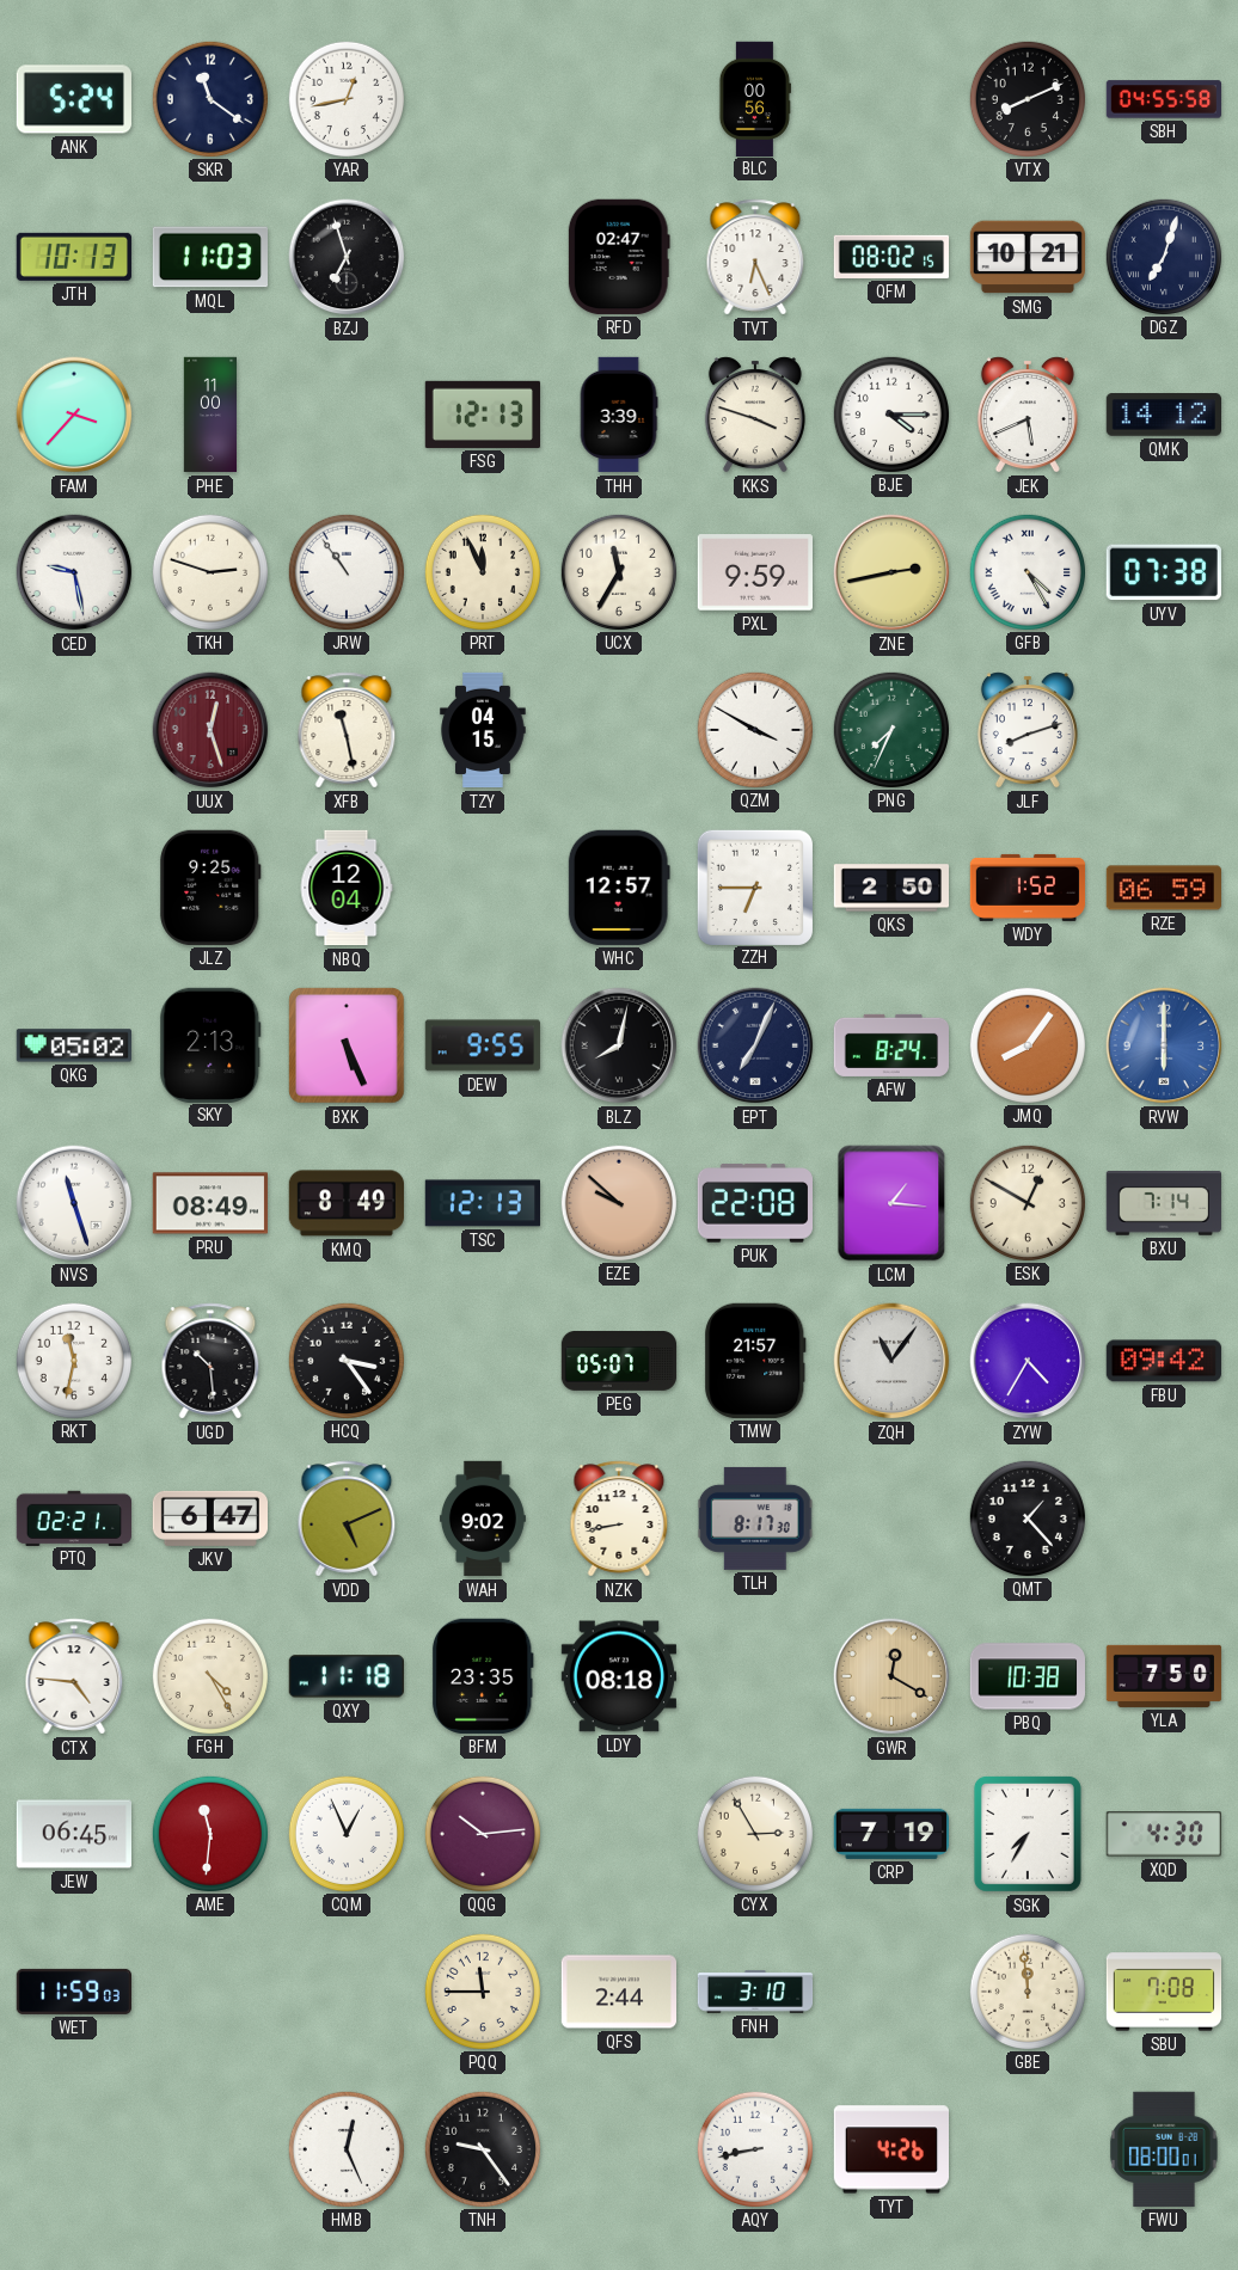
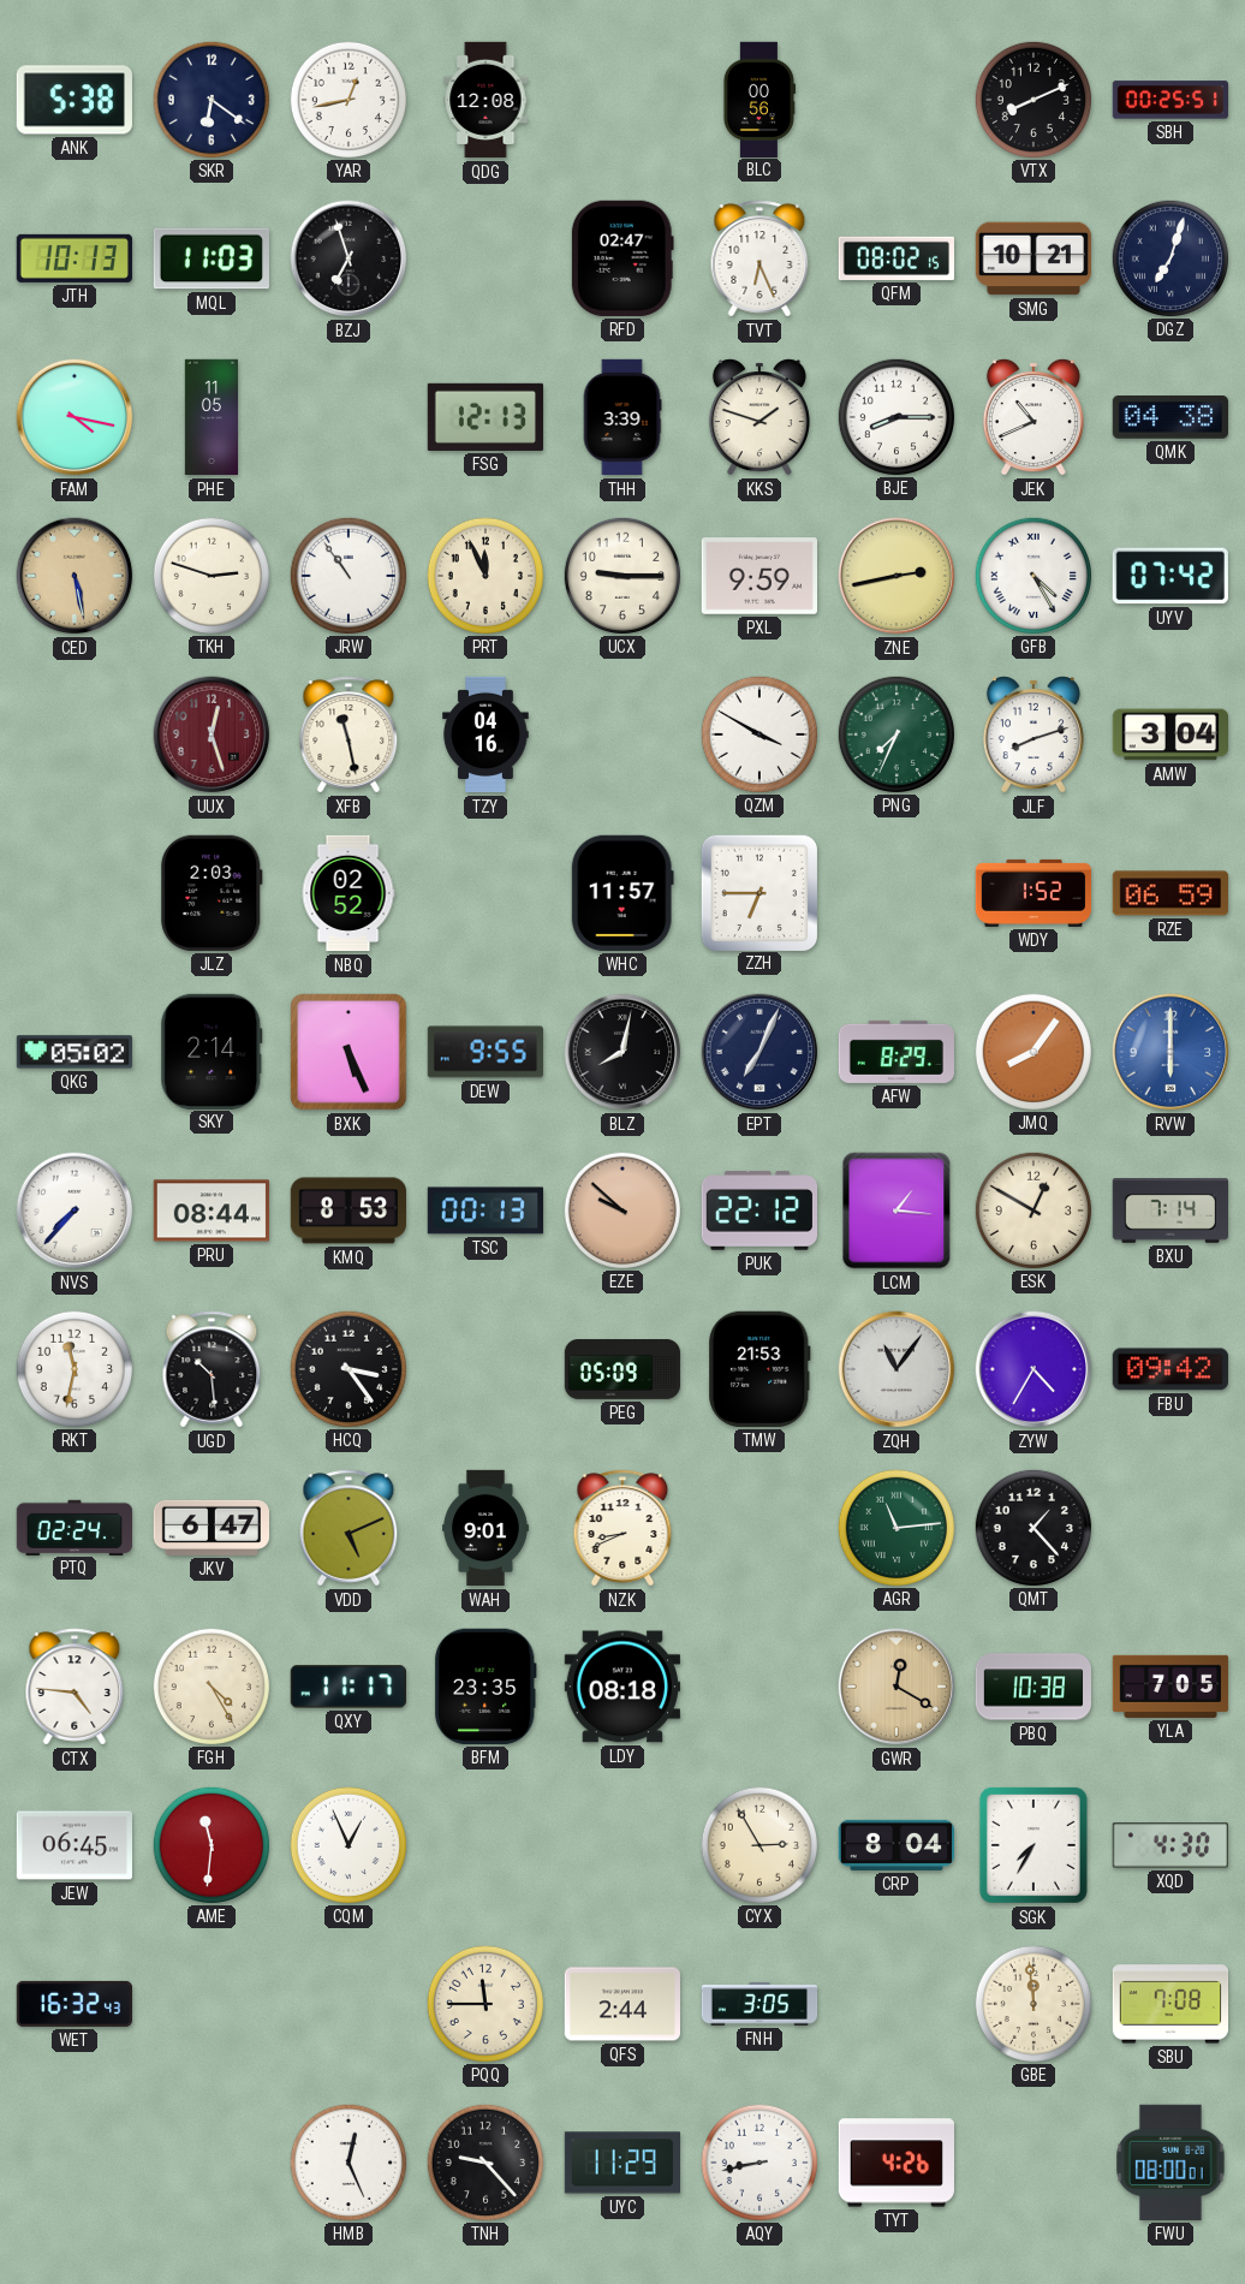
ANK: 5:24 -> 5:38 (75, 100)
SKR: 11:21 -> 6:21 (210, 99)
QDG: none -> 12:08 (486, 100)
SBH: 04:55 -> 00:25 (1169, 100)
FAM: 3:37 -> 4:17 (75, 417)
PHE: 11:00 -> 11:05 (210, 417)
KKS: 3:48 -> 1:48 (759, 417)
BJE: 4:15 -> 8:15 (895, 416)
JEK: 5:41 -> 10:41 (1033, 417)
QMK: 14:12 -> 04:38 (1169, 417)
CED: 9:28 -> 5:28 (75, 576)
CED dial: white -> champagne (75, 576)
UCX: 11:35 -> 9:15 (621, 575)
UYV: 07:38 -> 07:42 (1170, 576)
TZY: 04:15 -> 04:16 (486, 734)
AMW: none -> 3:04 (1170, 734)
JLZ: 9:25 -> 2:03 (212, 893)
NBQ: 12:04 -> 02:52 (349, 893)
WHC: 12:57 -> 11:57 (622, 893)
QKS: 2:50 -> none (890, 888)
SKY: 2:13 -> 2:14 (212, 1051)
AFW: 8:24 -> 8:29 (895, 1052)
NVS: 11:27 -> 7:37 (75, 1211)
PRU: 08:49 -> 08:44 (210, 1211)
KMQ: 8:49 -> 8:53 (347, 1211)
TSC: 12:13 -> 00:13 (484, 1211)
PUK: 22:08 -> 22:12 (758, 1211)
PEG: 05:07 -> 05:09 (622, 1370)
TMW: 21:57 -> 21:53 (759, 1369)
PTQ: 02:21 -> 02:24 (73, 1527)
WAH: 9:02 -> 9:01 (486, 1528)
NZK: 8:43 -> 8:41 (622, 1528)
TLH: 8:17 -> none (755, 1519)
AGR: none -> 11:14 (895, 1527)
QXY: 11:18 -> 11:17 (349, 1687)
YLA: 7:50 -> 7:05 (1170, 1687)
QQG: 10:14 -> none (482, 1833)
CRP: 7:19 -> 8:04 (895, 1845)
WET: 11:59 -> 16:32 (73, 2004)
FNH: 3:10 -> 3:05 (759, 2004)
TNH: 9:24 -> 9:23 (484, 2161)
UYC: none -> 11:29 (621, 2163)
